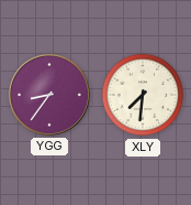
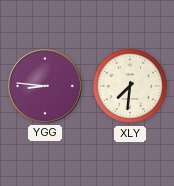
YGG: 8:36 -> 8:46 (45, 86)
